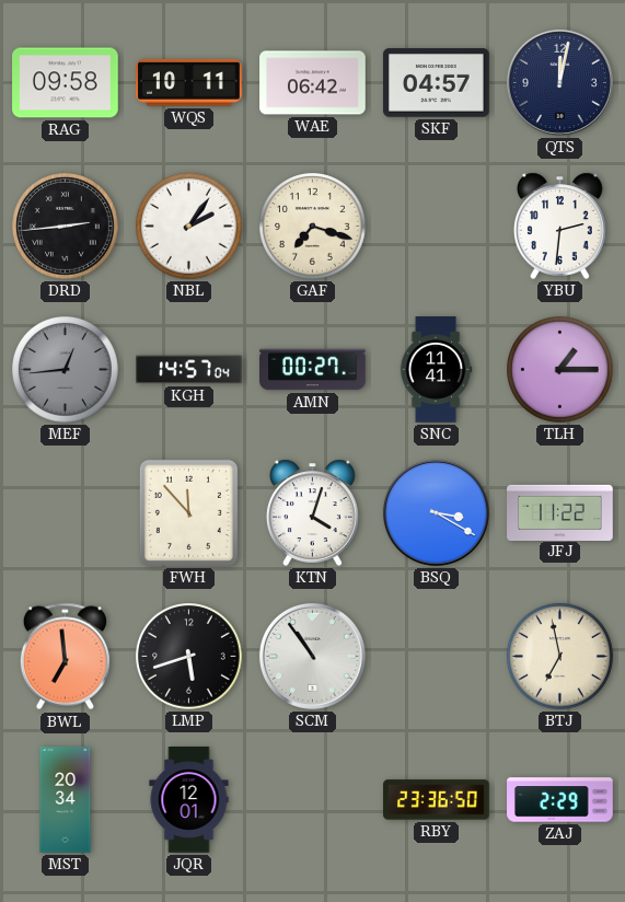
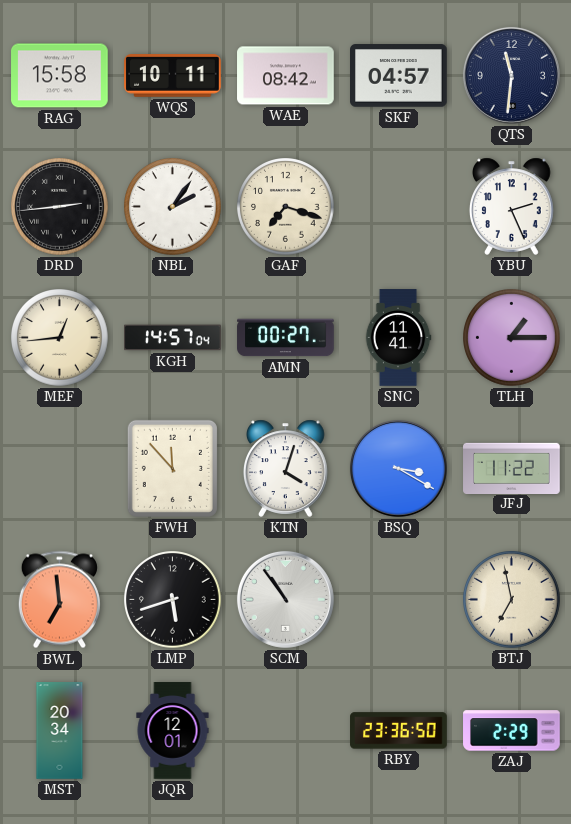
RAG: 09:58 -> 15:58 (60, 76)
WAE: 06:42 -> 08:42 (286, 76)
QTS: 12:02 -> 11:31 (511, 75)
YBU: 2:31 -> 2:26 (512, 206)
MEF dial: grey -> cream (60, 338)
